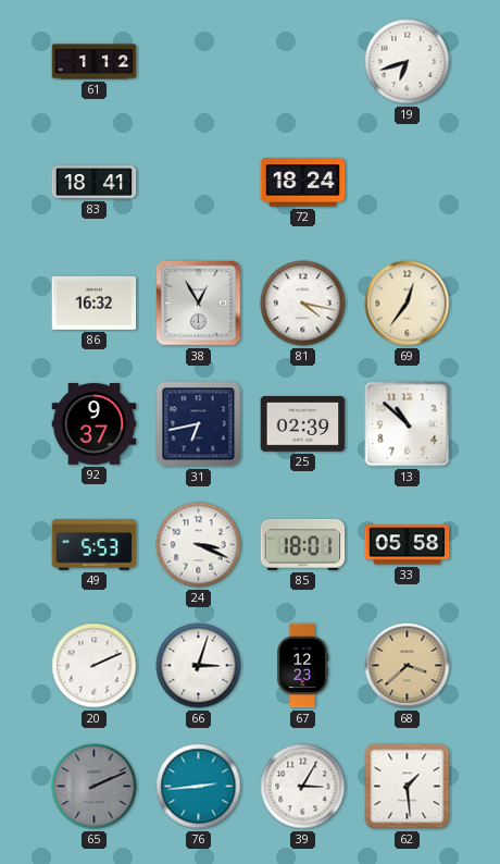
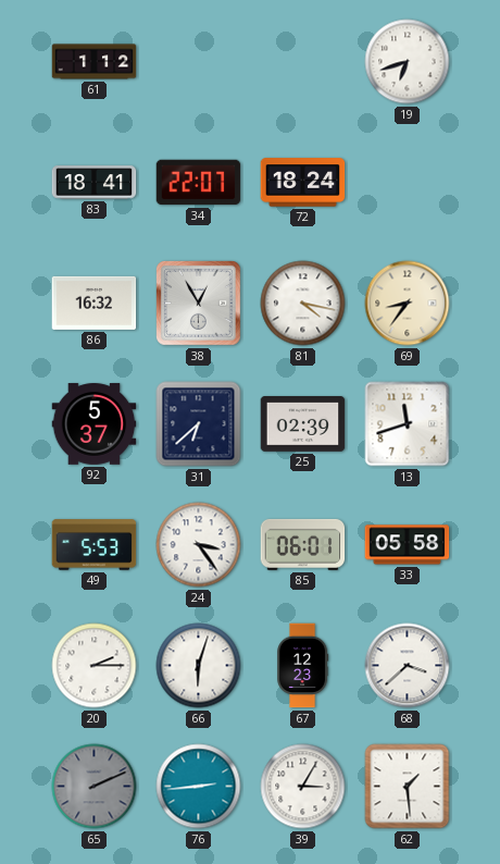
34: none -> 22:07 (199, 183)
69: 12:36 -> 8:36 (408, 304)
92: 9:37 -> 5:37 (95, 424)
31: 6:43 -> 6:38 (199, 424)
13: 10:52 -> 11:42 (408, 424)
24: 3:19 -> 3:24 (199, 545)
85: 18:01 -> 06:01 (303, 544)
20: 2:11 -> 2:15 (95, 666)
66: 3:03 -> 6:03 (199, 666)
68 dial: champagne -> white (408, 666)
